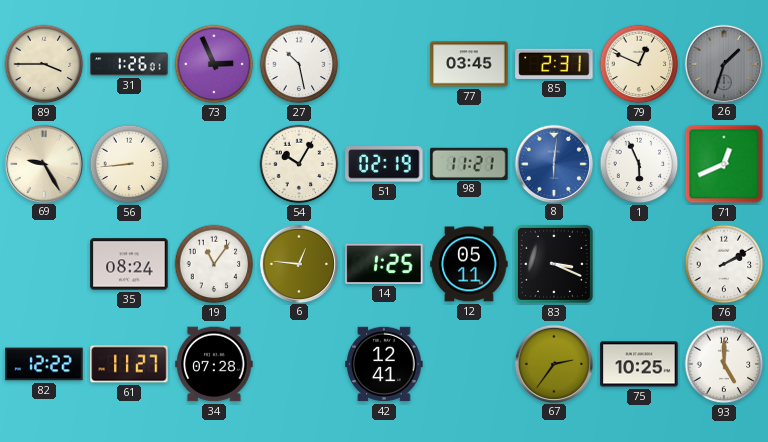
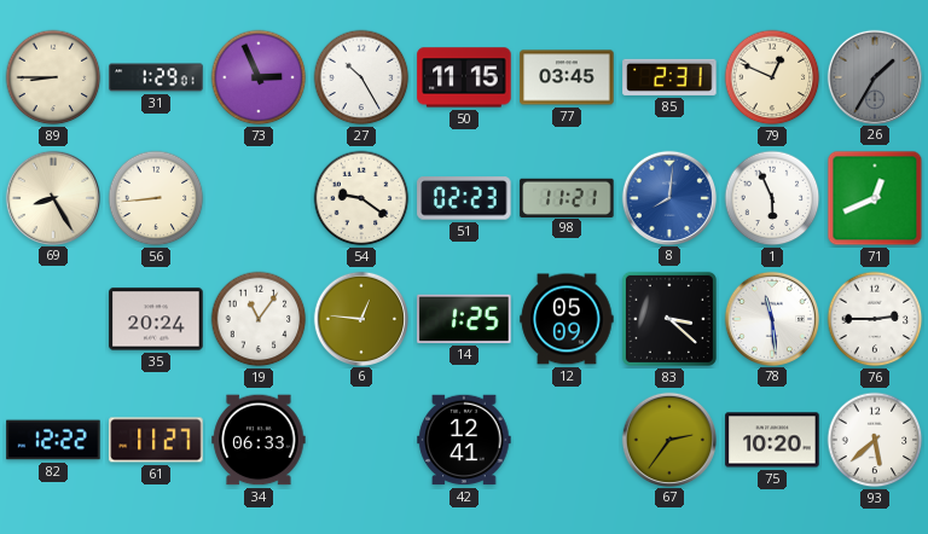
89: 3:45 -> 8:45 (53, 77)
31: 1:26 -> 1:29 (156, 77)
27: 10:28 -> 10:25 (361, 77)
50: none -> 11:15 (464, 77)
26: 1:33 -> 1:35 (874, 76)
69: 9:25 -> 8:25 (52, 197)
54: 10:05 -> 9:21 (361, 198)
51: 02:19 -> 02:23 (464, 198)
8: 6:01 -> 8:01 (668, 197)
35: 08:24 -> 20:24 (156, 319)
12: 05:11 -> 05:09 (567, 319)
83: 3:19 -> 3:22 (669, 319)
78: none -> 11:29 (771, 318)
76: 2:10 -> 2:45 (875, 319)
34: 07:28 -> 06:33 (259, 440)
75: 10:25 -> 10:20 (772, 440)
93: 5:00 -> 5:38 (875, 440)
